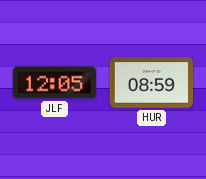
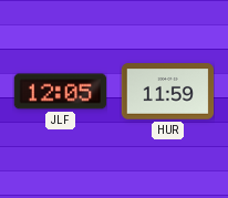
HUR: 08:59 -> 11:59 (167, 92)
